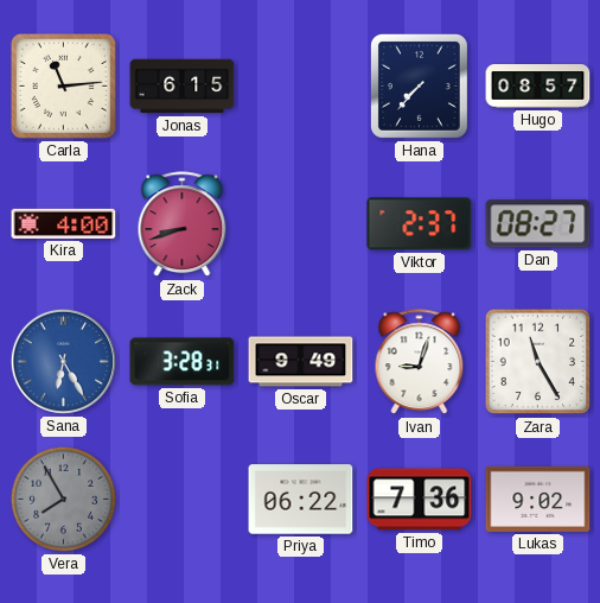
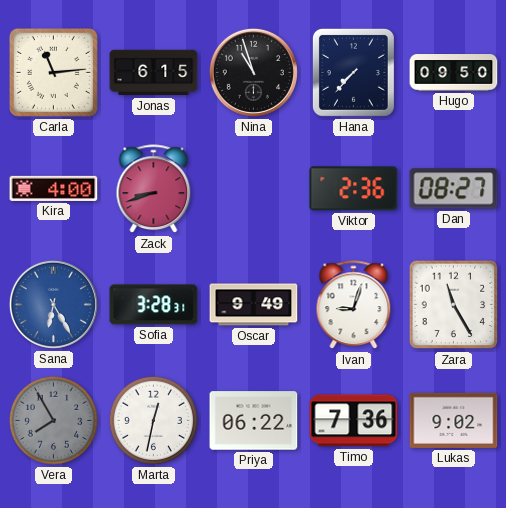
Nina: none -> 10:57 (253, 72)
Hugo: 08:57 -> 09:50 (454, 73)
Viktor: 2:37 -> 2:36 (354, 189)
Marta: none -> 12:32 (153, 420)
